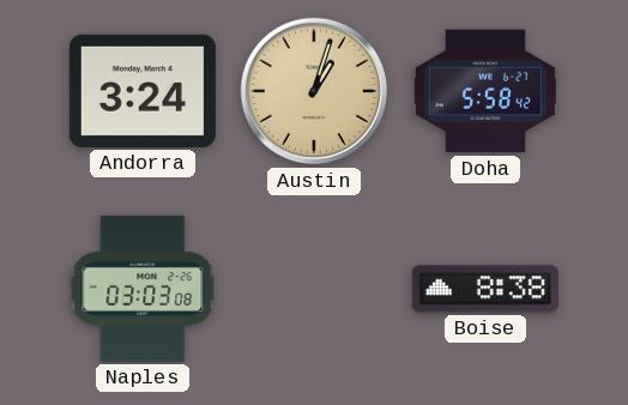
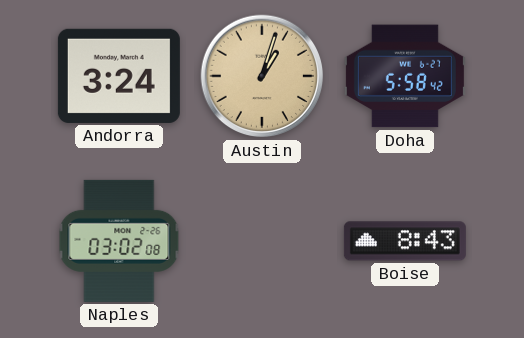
Naples: 03:03 -> 03:02 (119, 241)
Boise: 8:38 -> 8:43 (405, 241)
